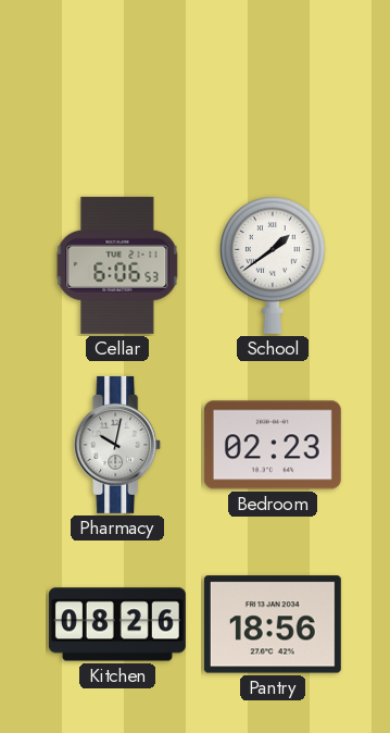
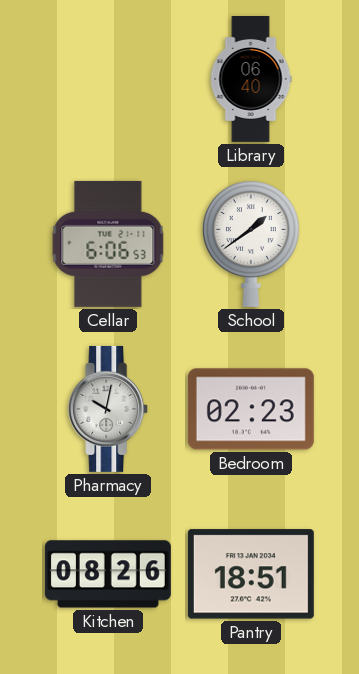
Library: none -> 06:40 (251, 79)
Pantry: 18:56 -> 18:51 (251, 574)
